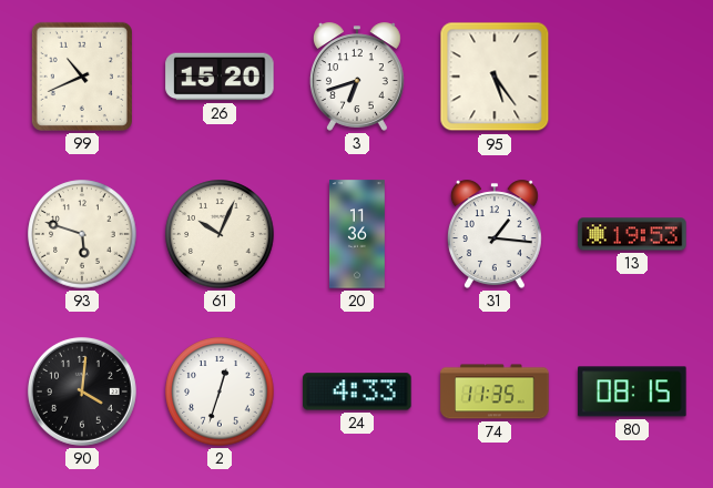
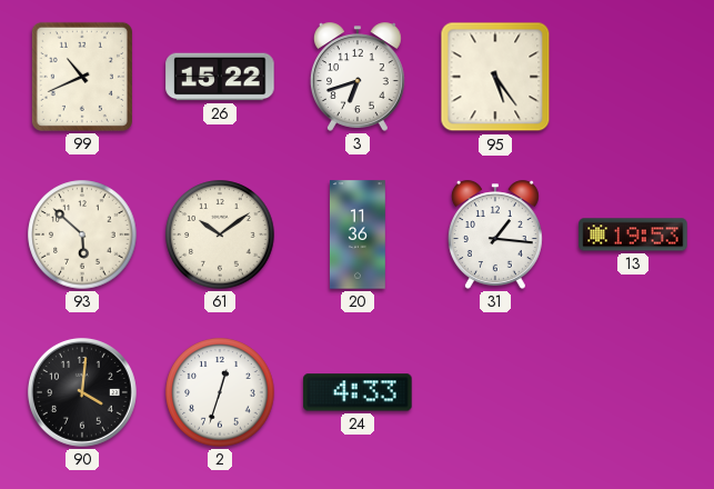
26: 15:20 -> 15:22 (220, 77)
93: 5:48 -> 5:52 (82, 234)
61: 10:04 -> 10:09 (220, 234)
74: 11:35 -> none (495, 392)
80: 08:15 -> none (632, 392)
